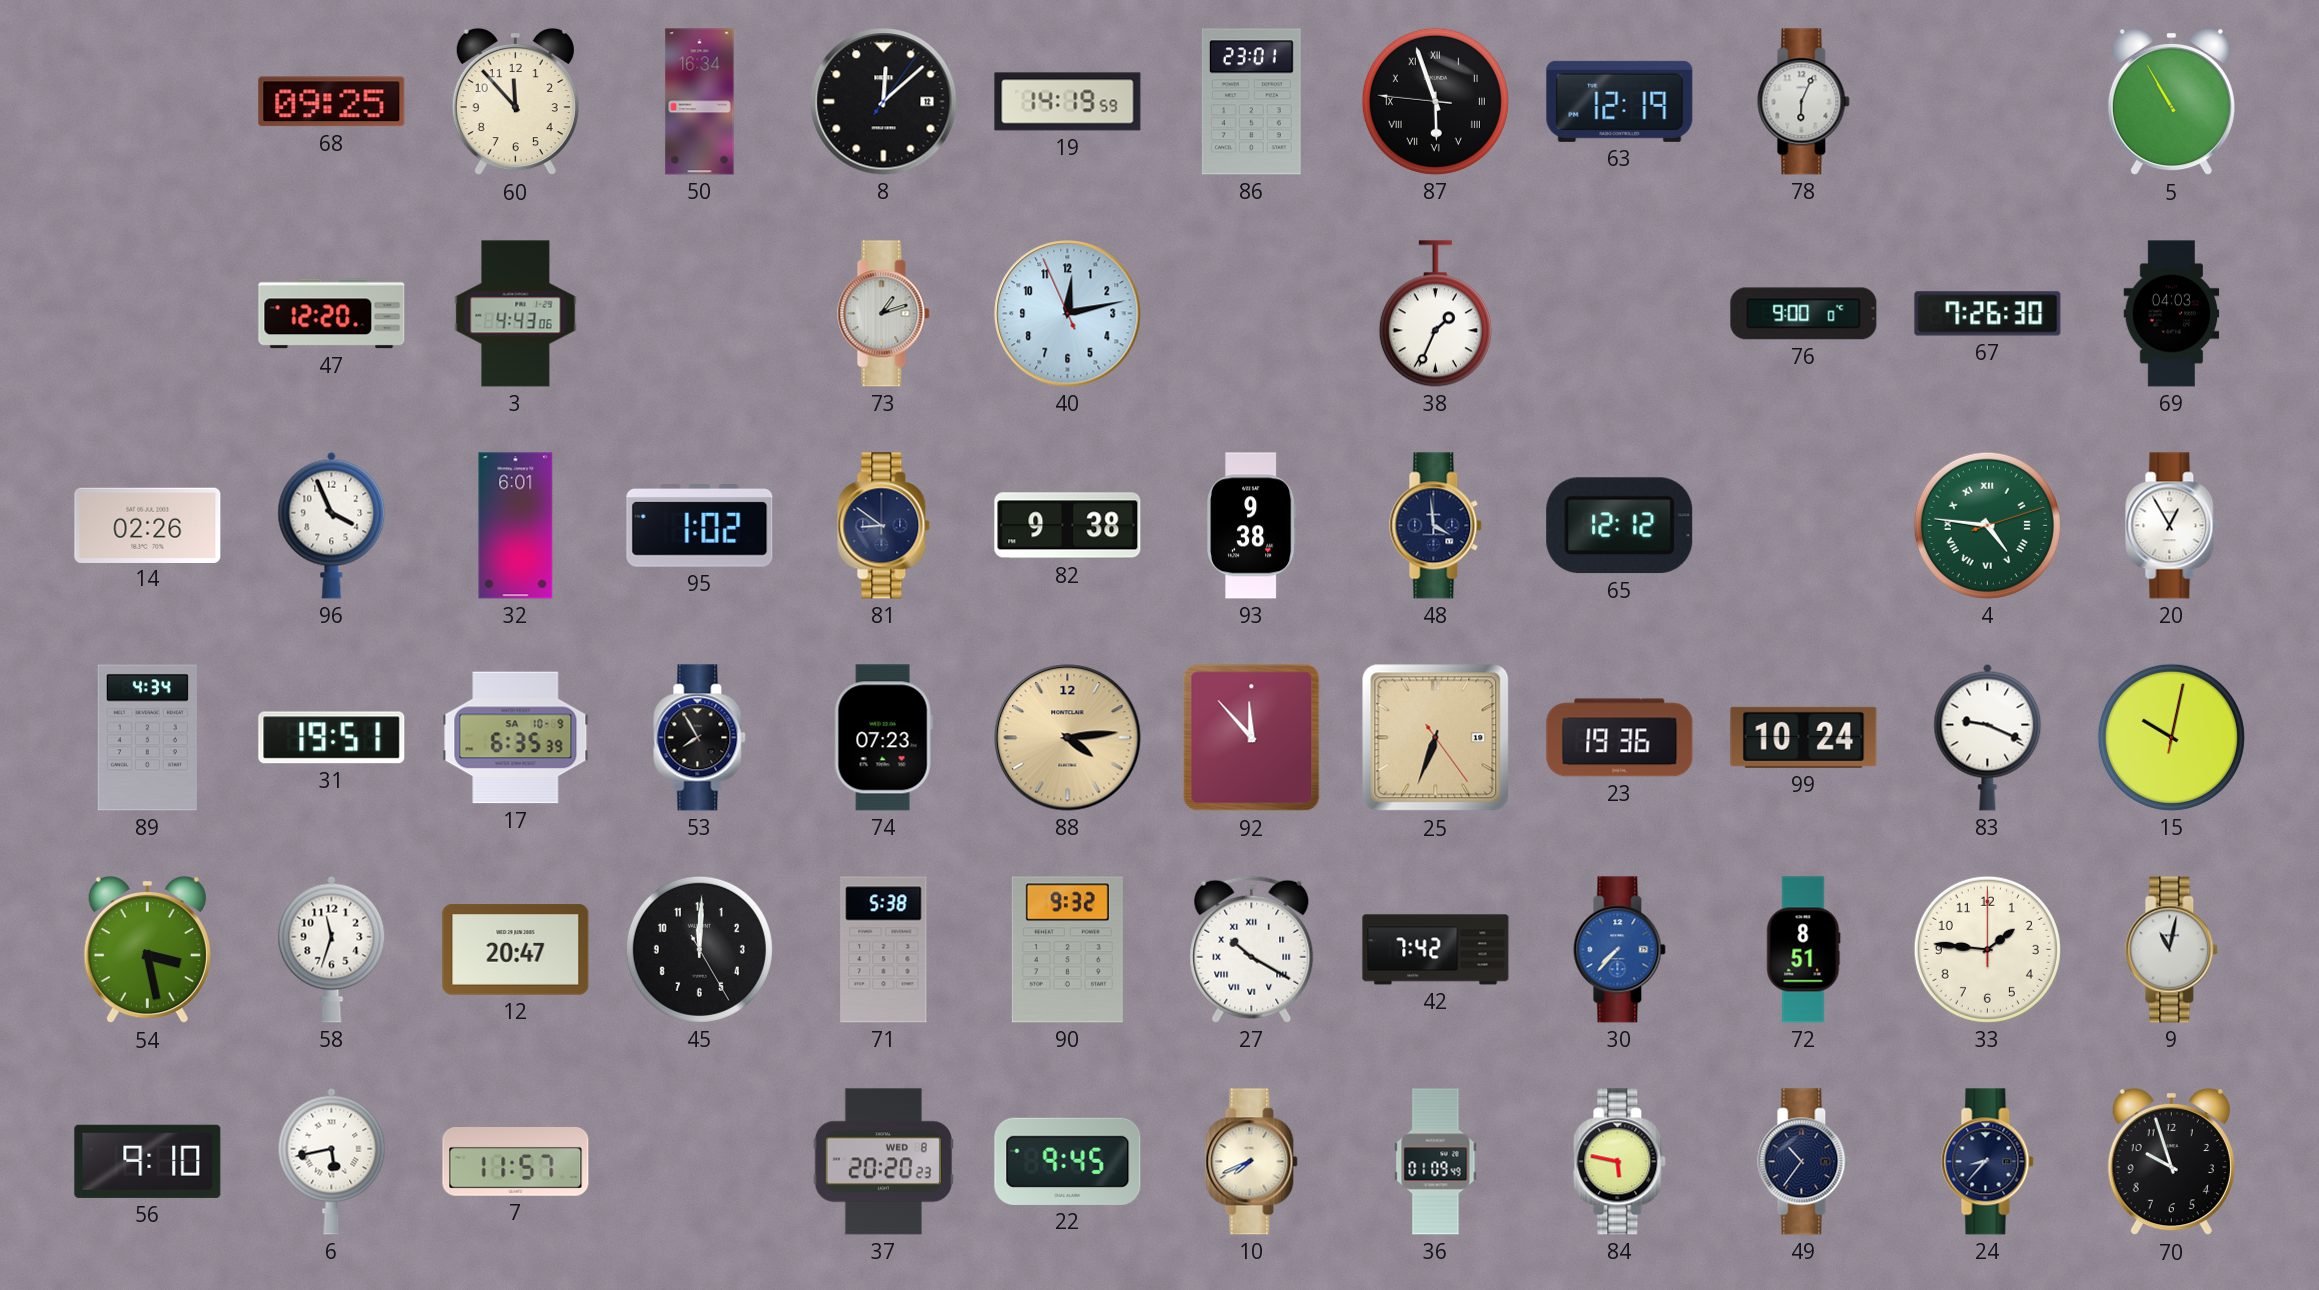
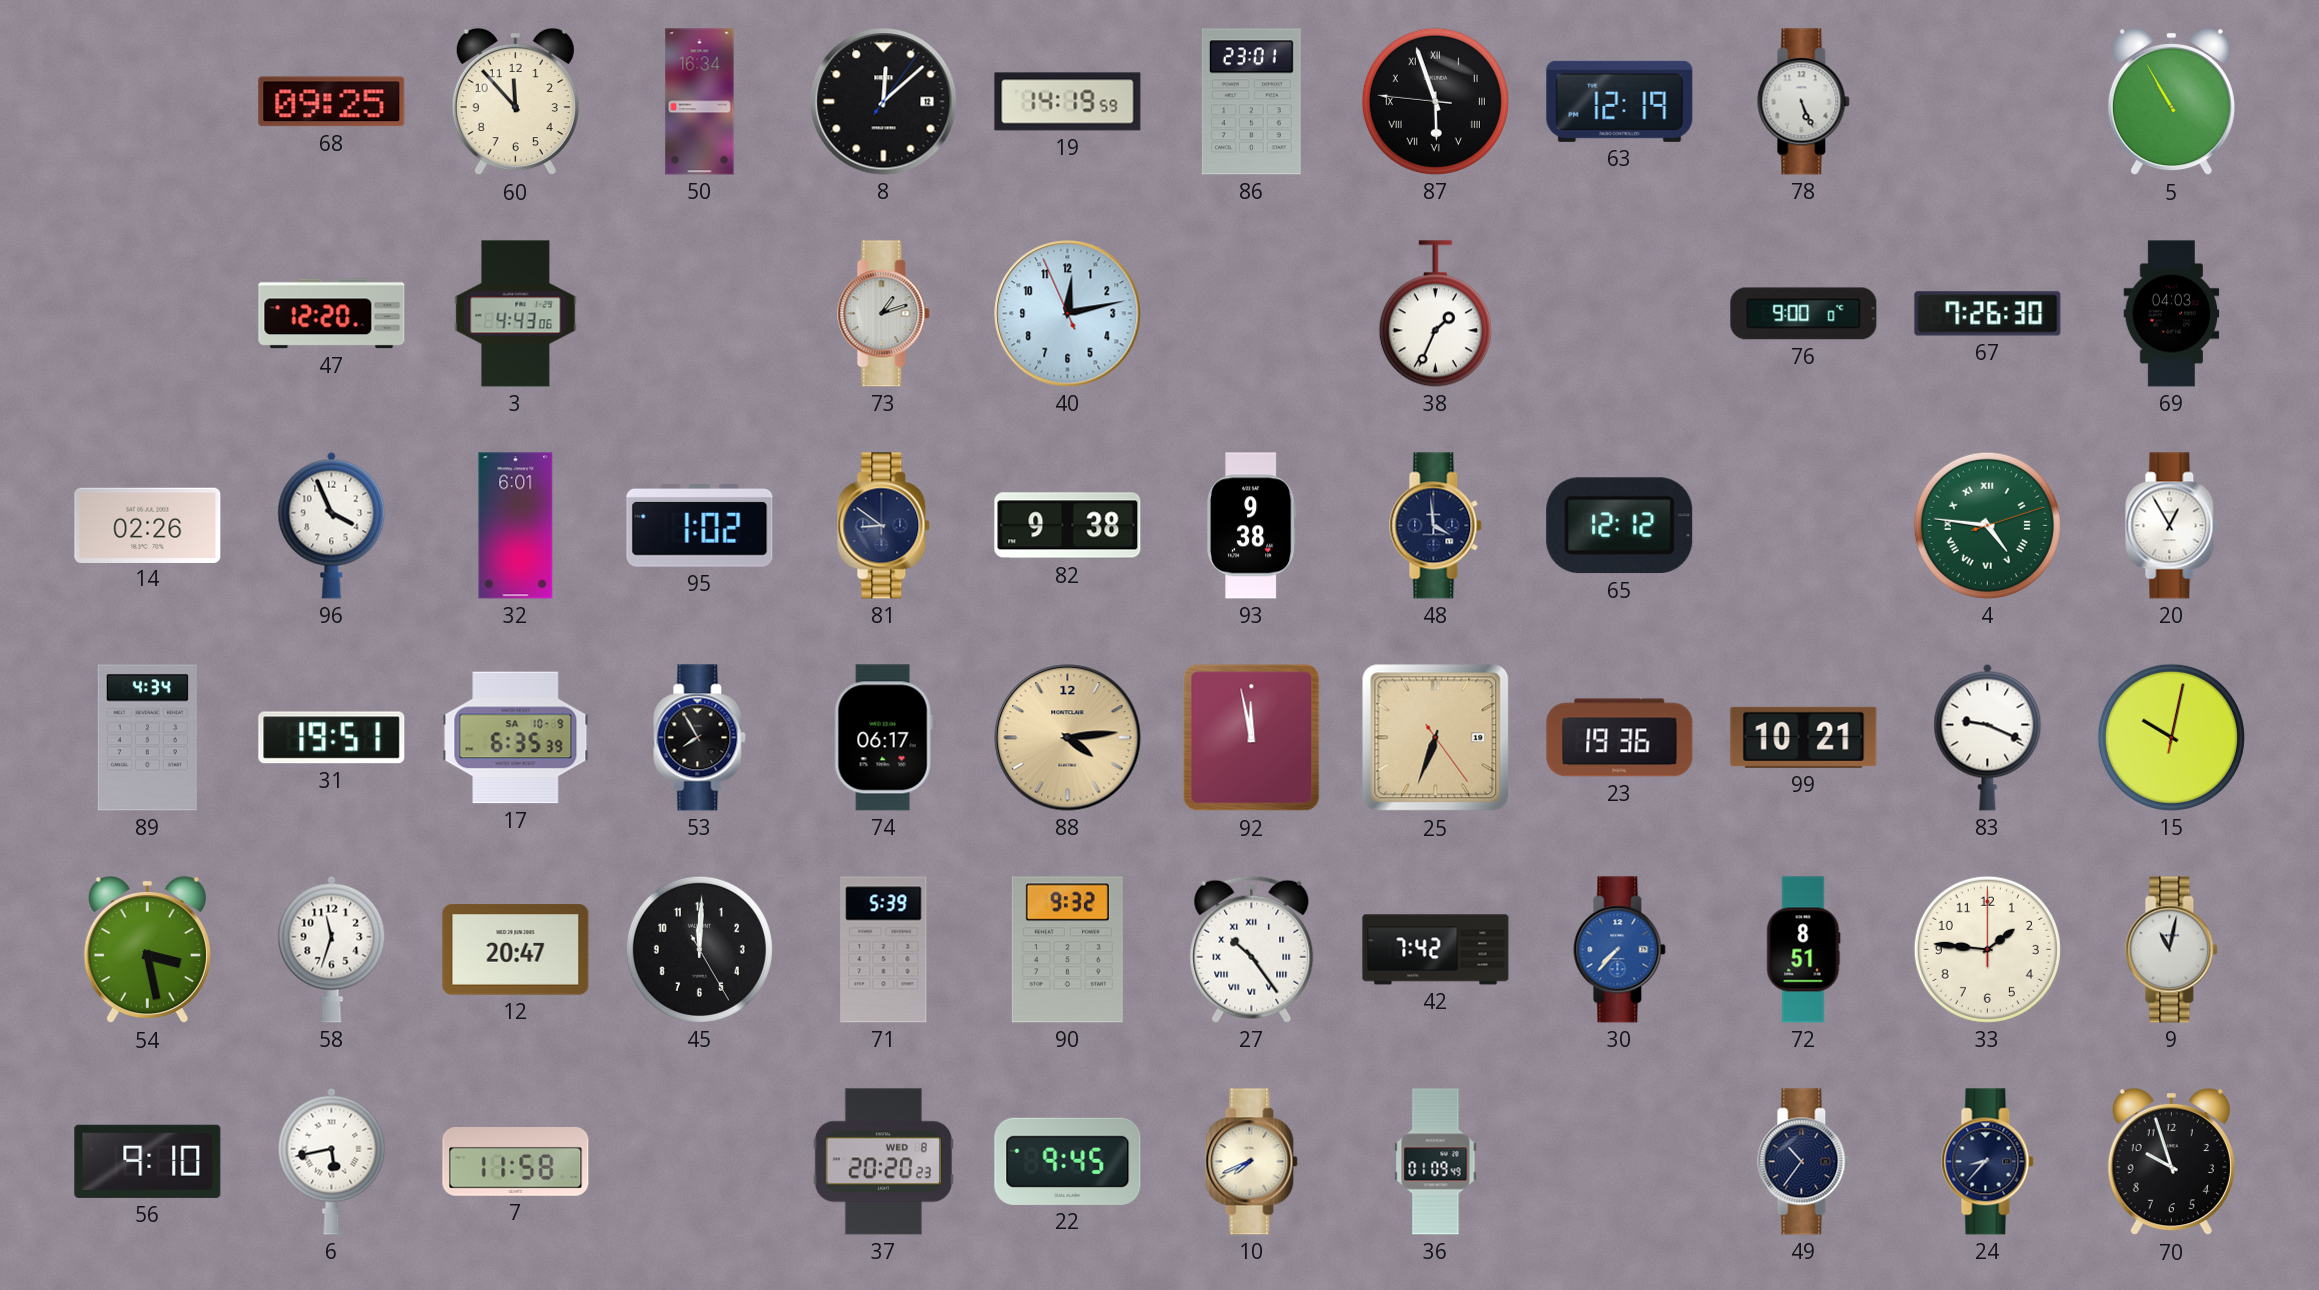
78: 6:04 -> 5:26 (1804, 102)
74: 07:23 -> 06:17 (883, 738)
92: 11:53 -> 11:58 (1252, 738)
99: 10:24 -> 10:21 (1804, 737)
71: 5:38 -> 5:39 (884, 950)
27: 10:20 -> 10:24 (1252, 949)
7: 11:57 -> 11:58 (516, 1162)
84: 5:47 -> none (1620, 1162)
